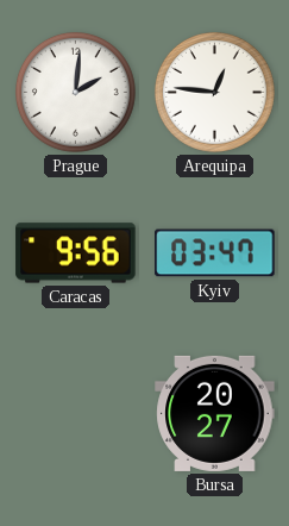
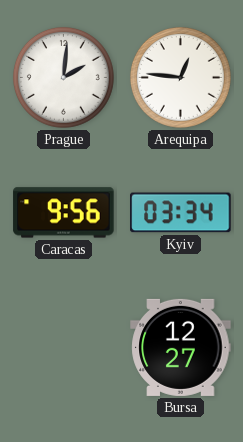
Kyiv: 03:47 -> 03:34 (181, 213)
Bursa: 20:27 -> 12:27 (181, 347)
